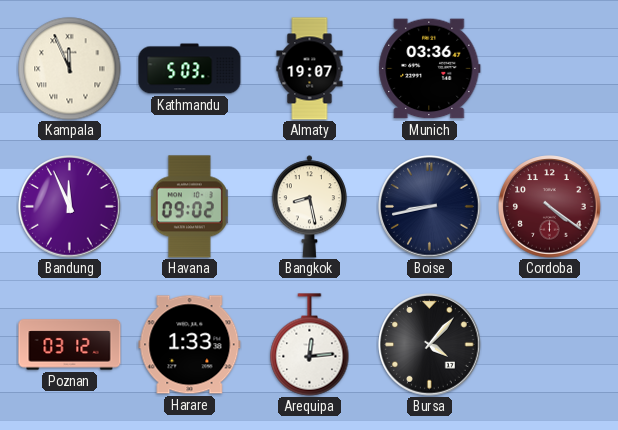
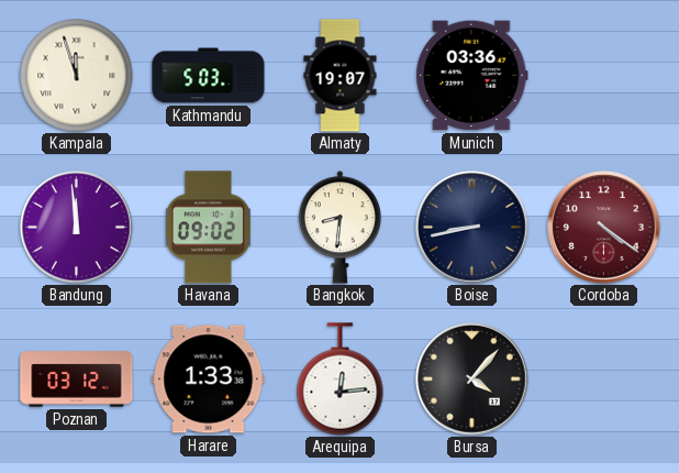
Kampala: 11:56 -> 11:57 (77, 76)
Bandung: 11:56 -> 11:59 (77, 228)
Bangkok: 8:28 -> 8:31 (340, 228)
